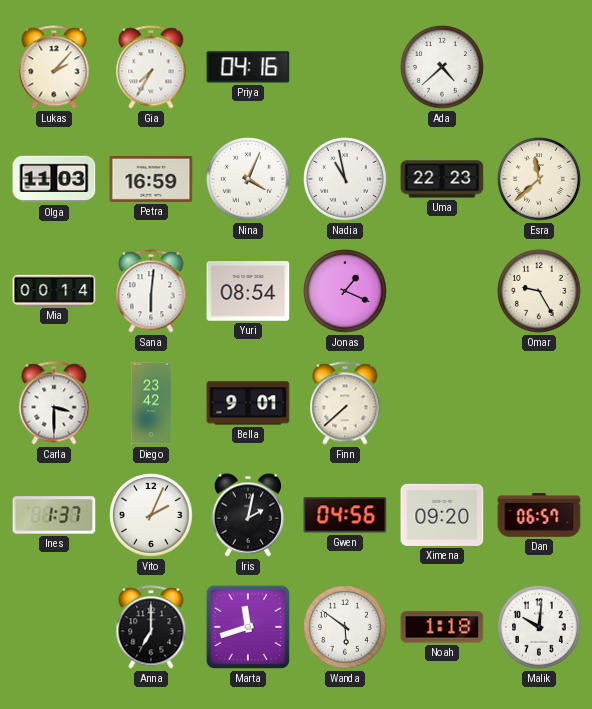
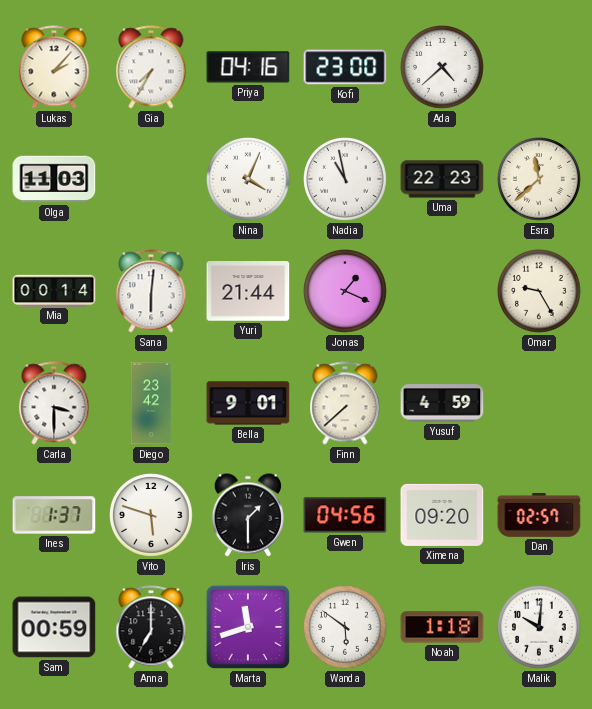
Kofi: none -> 23:00 (345, 67)
Petra: 16:59 -> none (151, 179)
Yuri: 08:54 -> 21:44 (248, 291)
Yusuf: none -> 4:59 (442, 404)
Vito: 2:04 -> 5:48 (152, 516)
Iris: 2:02 -> 1:30 (248, 515)
Dan: 06:57 -> 02:57 (539, 515)
Sam: none -> 00:59 (54, 627)
